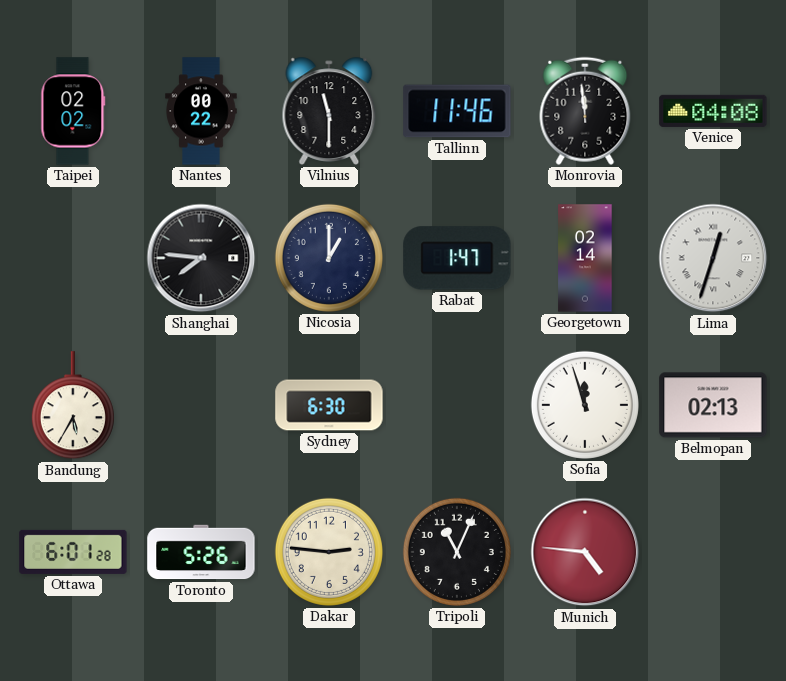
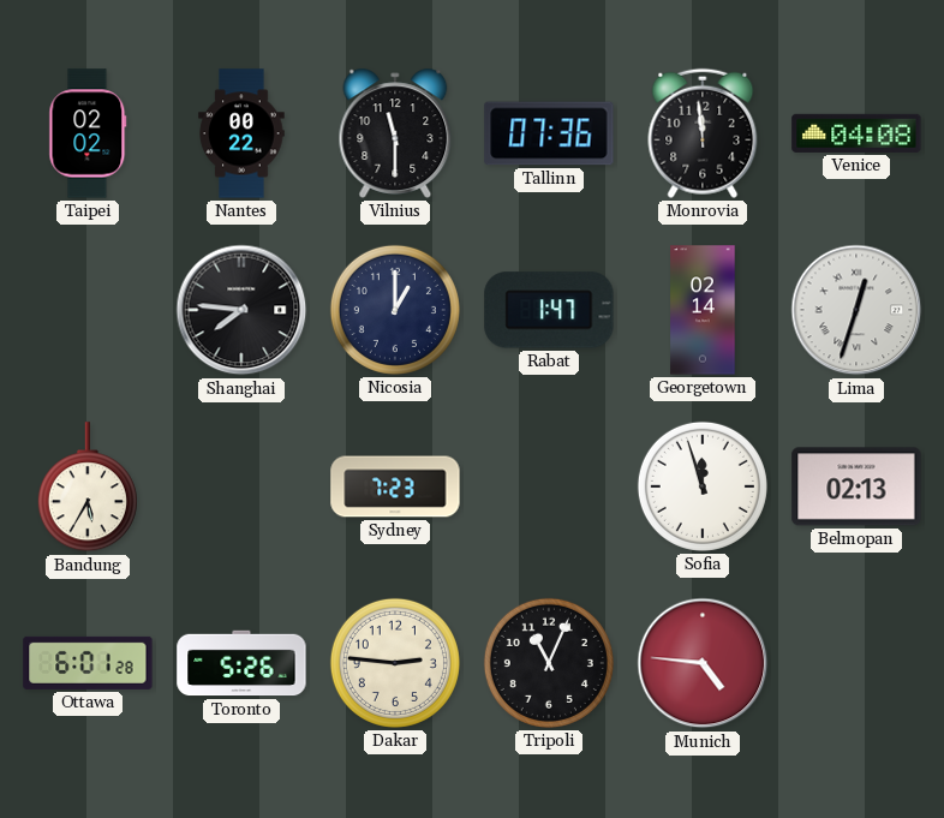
Tallinn: 11:46 -> 07:36 (549, 133)
Sydney: 6:30 -> 7:23 (395, 486)
